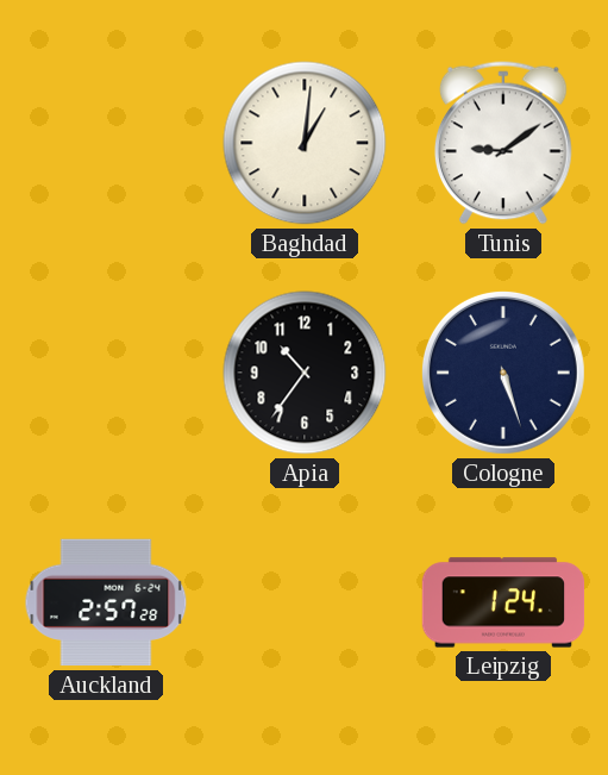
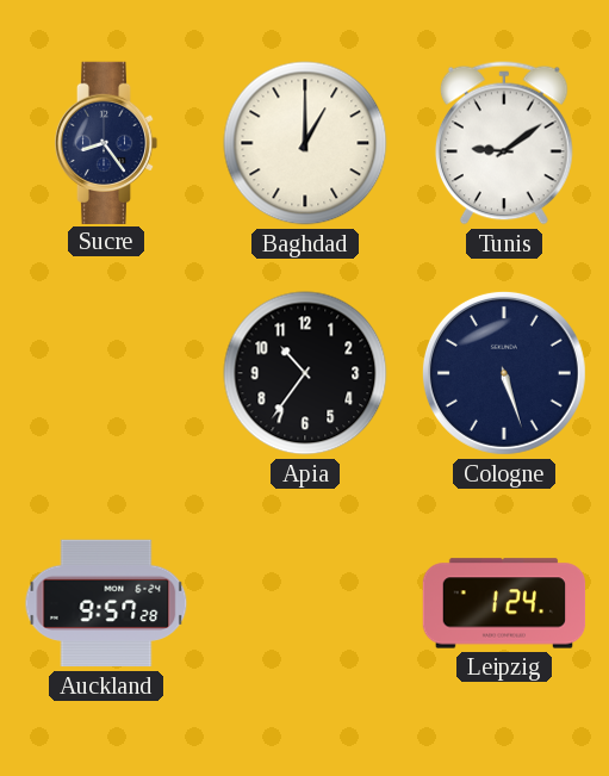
Sucre: none -> 8:24 (106, 142)
Baghdad: 1:01 -> 1:00 (305, 143)
Auckland: 2:57 -> 9:57 (106, 603)
